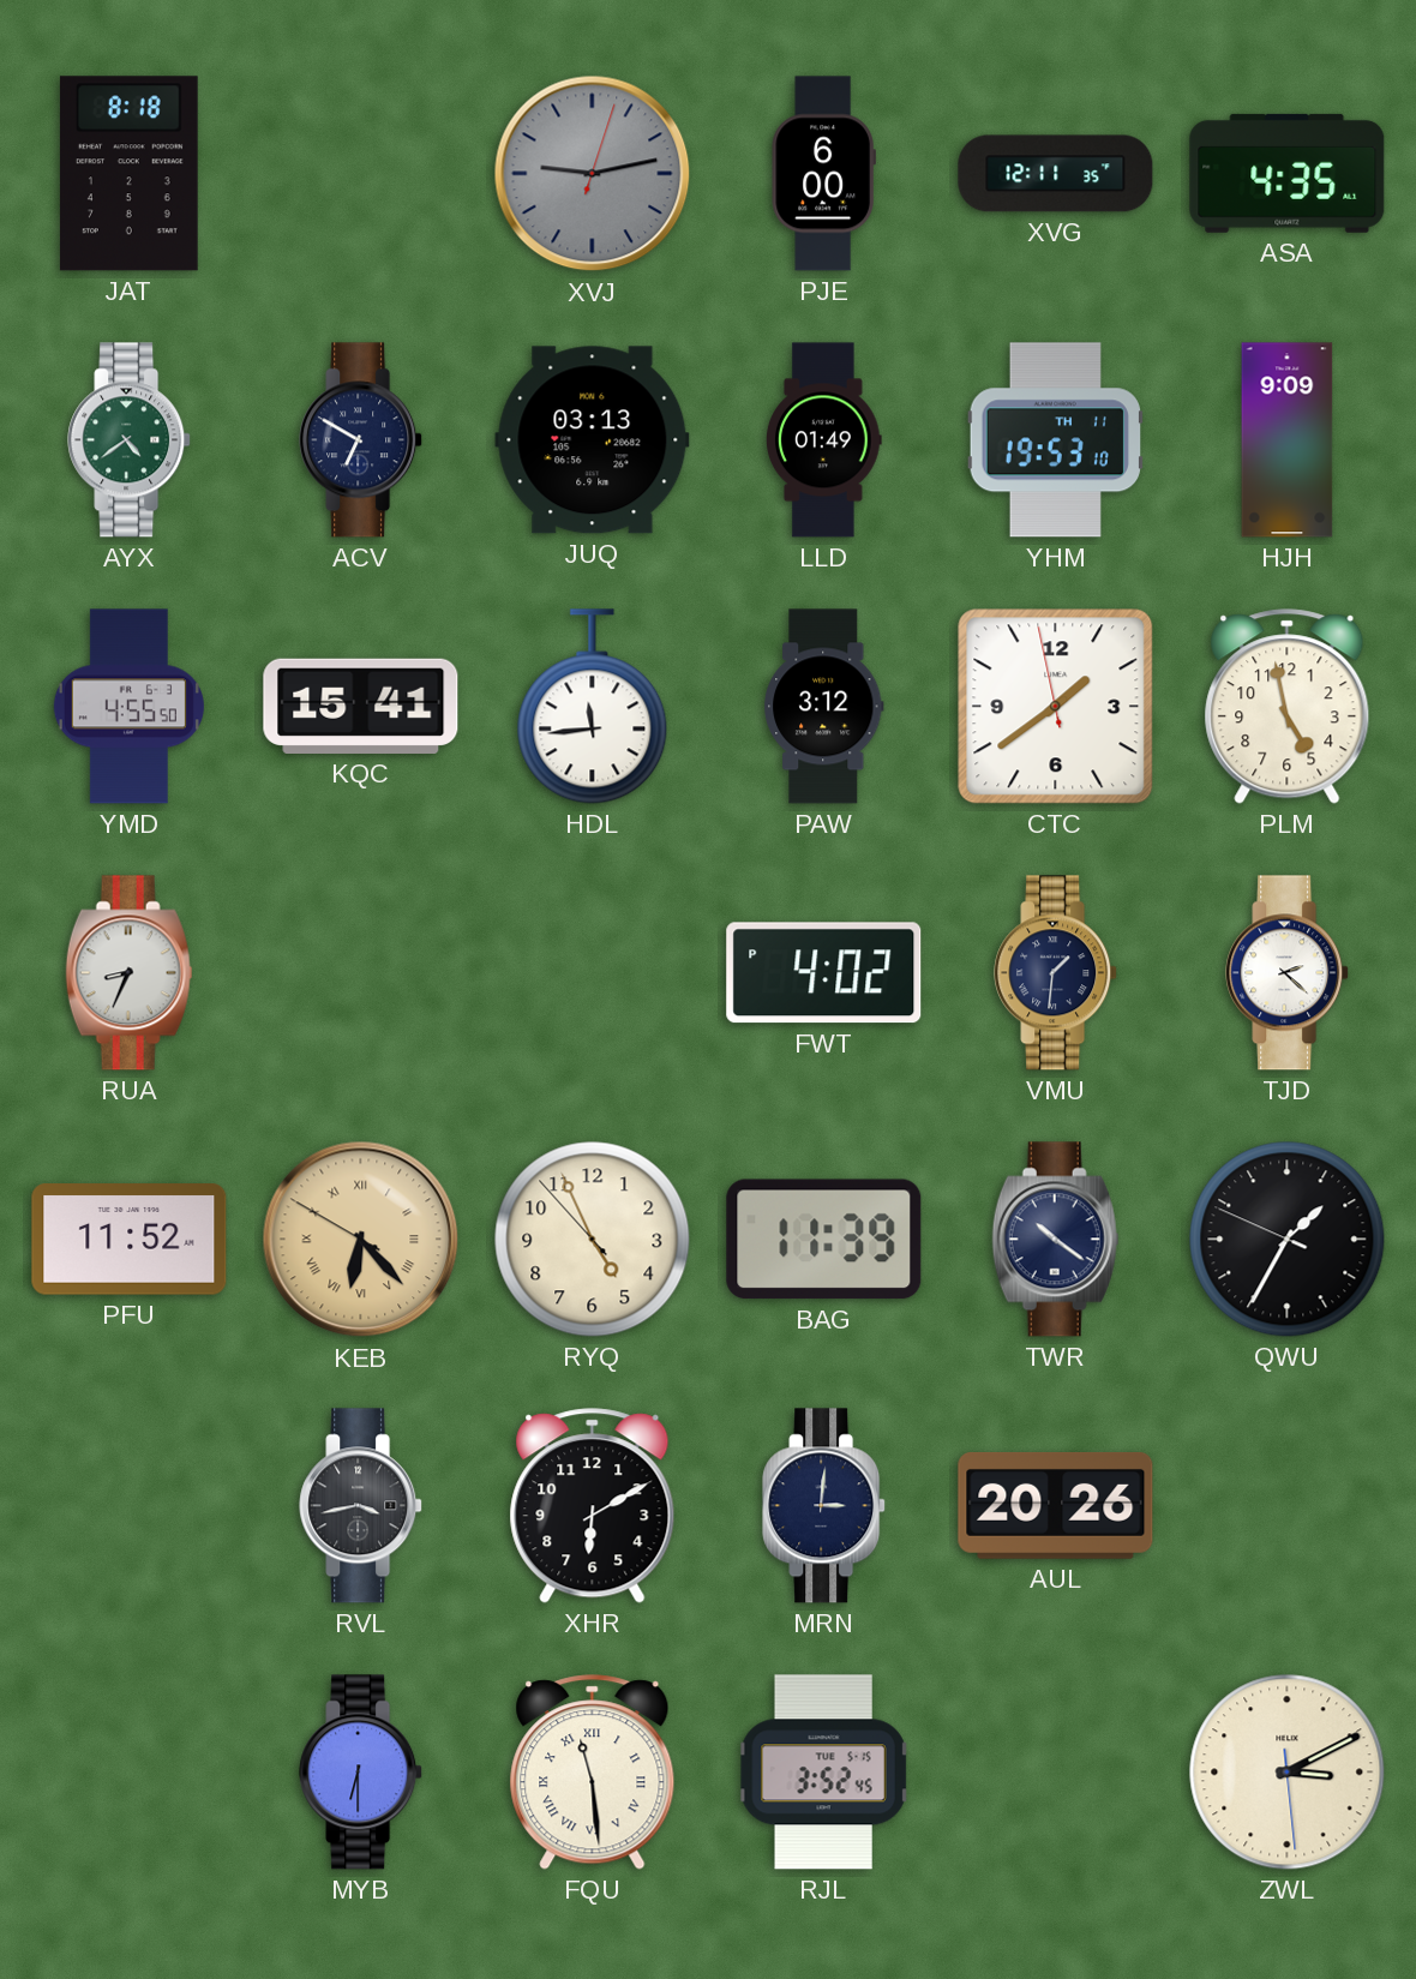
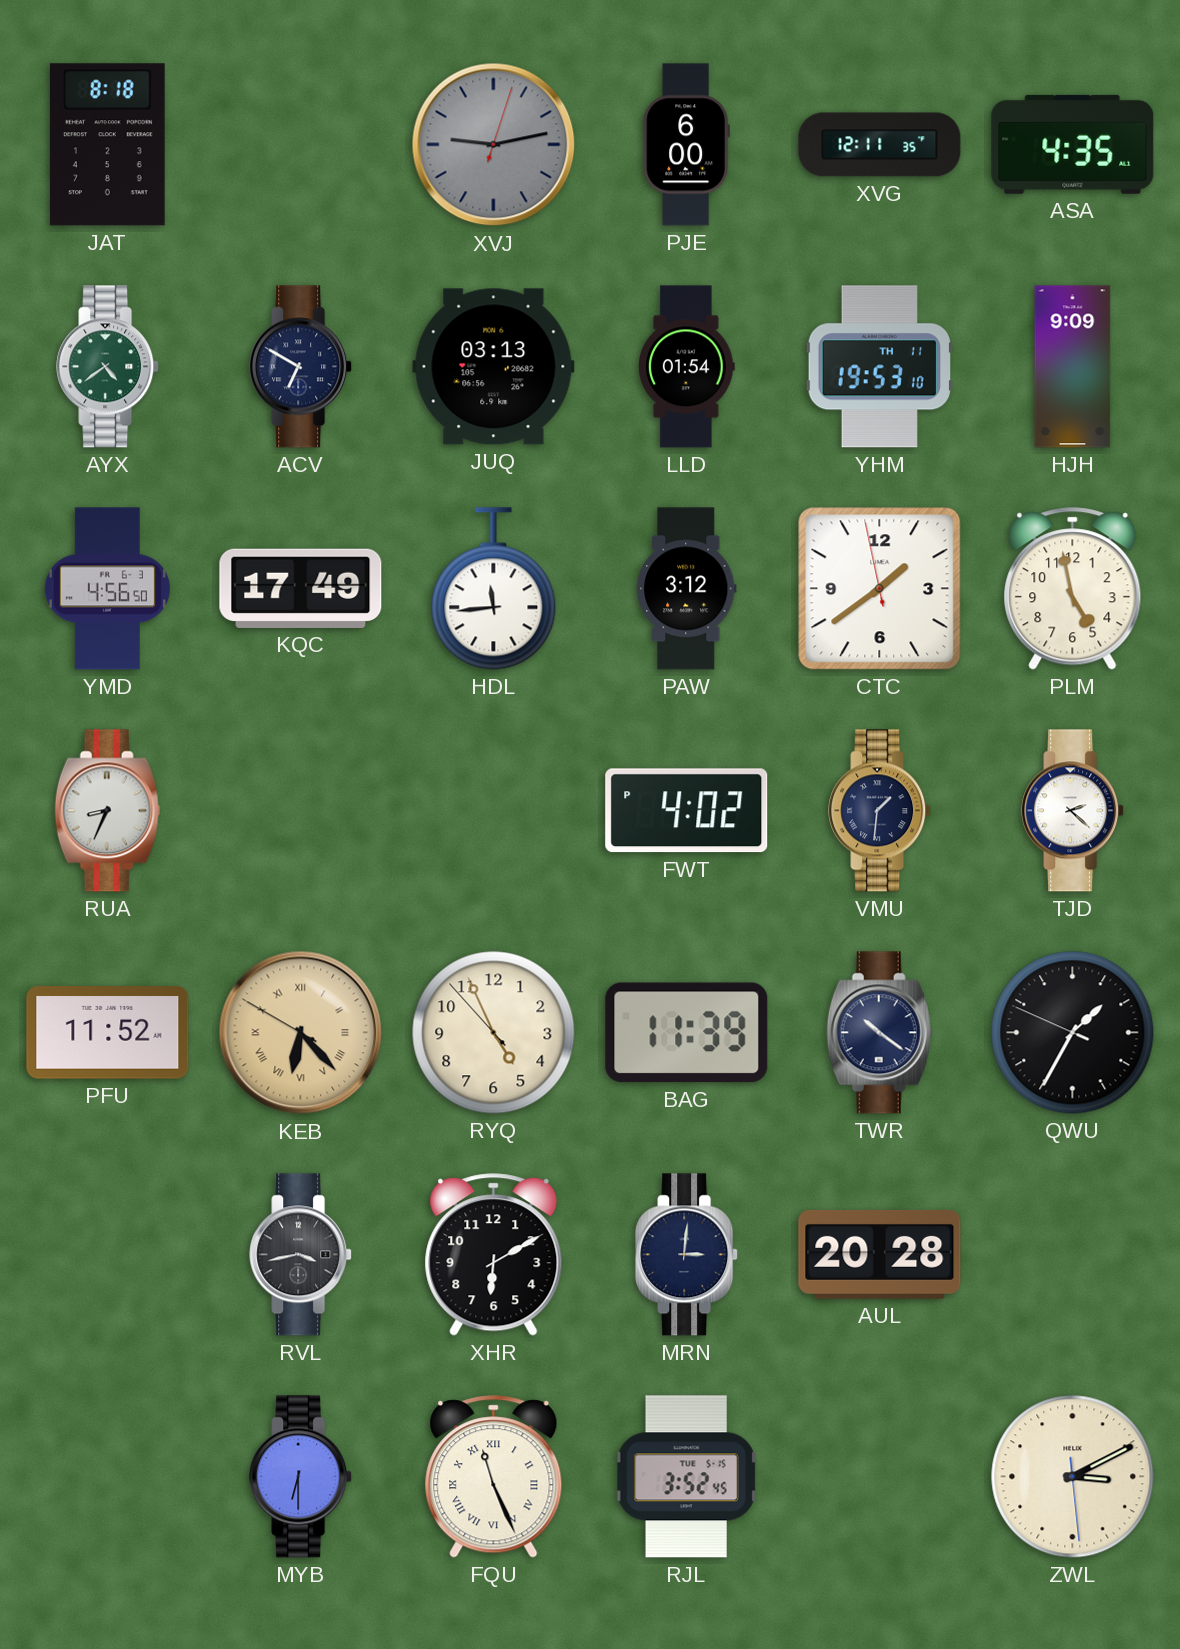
LLD: 01:49 -> 01:54 (687, 367)
YMD: 4:55 -> 4:56 (107, 589)
KQC: 15:41 -> 17:49 (301, 588)
AUL: 20:26 -> 20:28 (880, 1254)
FQU: 11:29 -> 11:26 (494, 1477)
